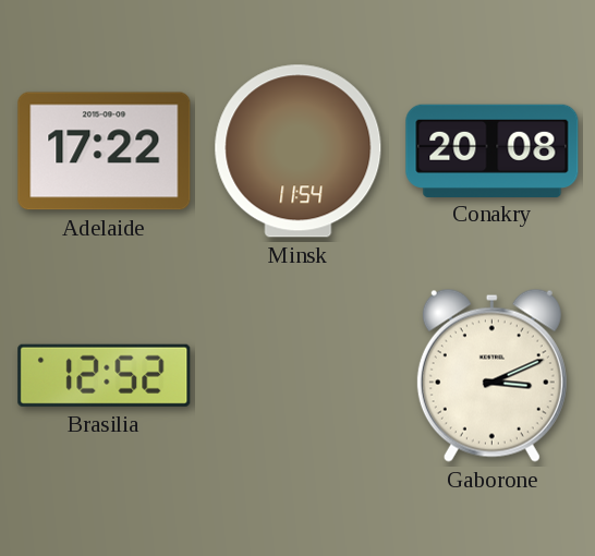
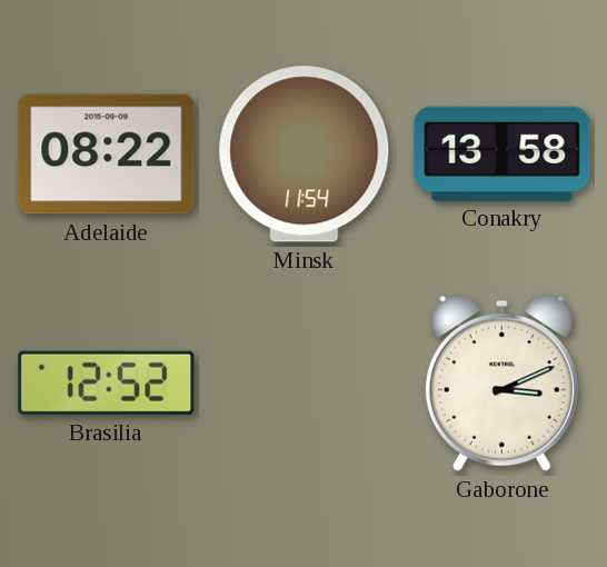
Adelaide: 17:22 -> 08:22 (107, 155)
Conakry: 20:08 -> 13:58 (502, 153)
